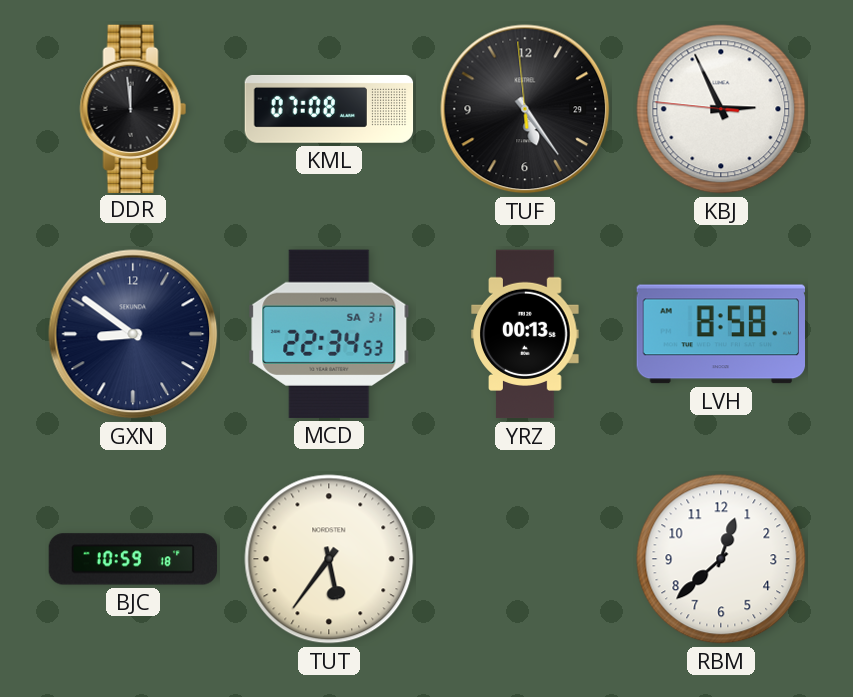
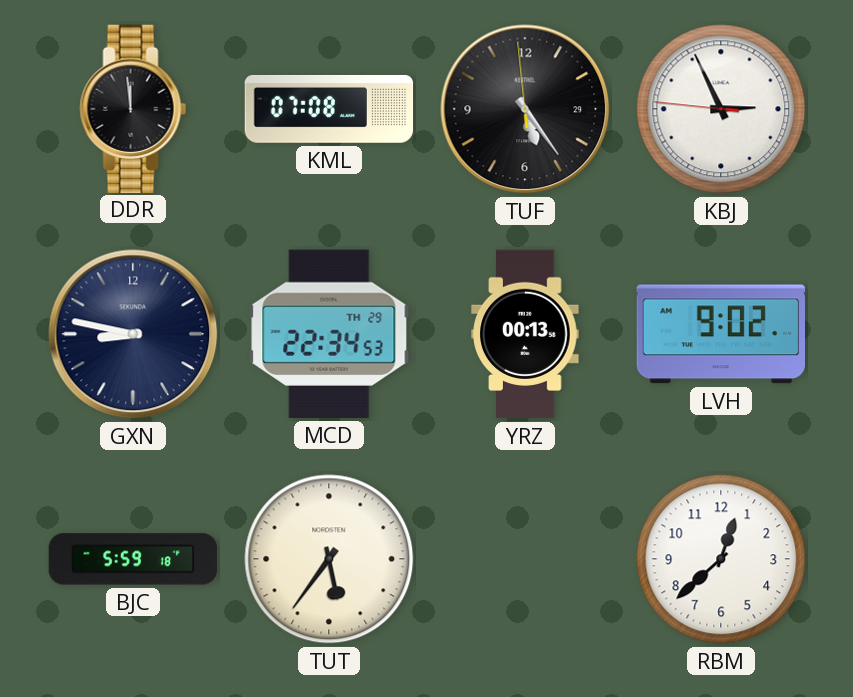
GXN: 8:51 -> 8:47 (133, 334)
MCD date: SA 31 -> TH 29 (329, 334)
LVH: 8:58 -> 9:02 (720, 334)
BJC: 10:59 -> 5:59 (133, 559)
